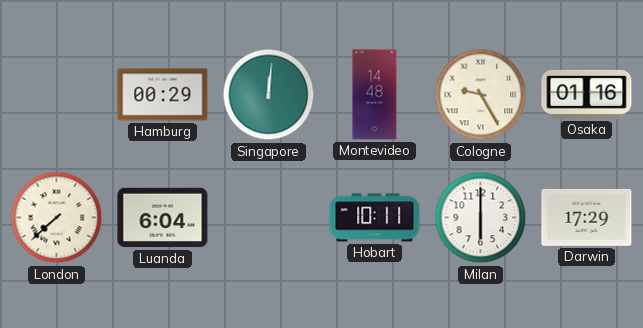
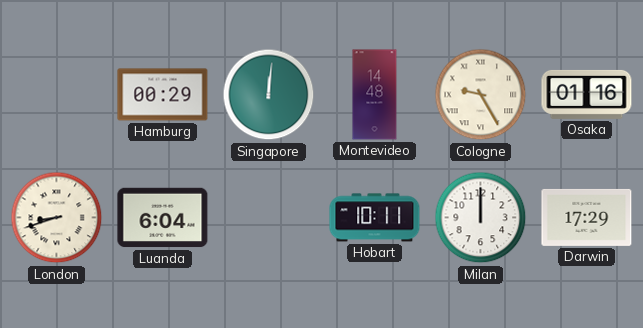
London: 7:38 -> 8:42 (57, 218)
Milan: 6:00 -> 12:00 (481, 218)
